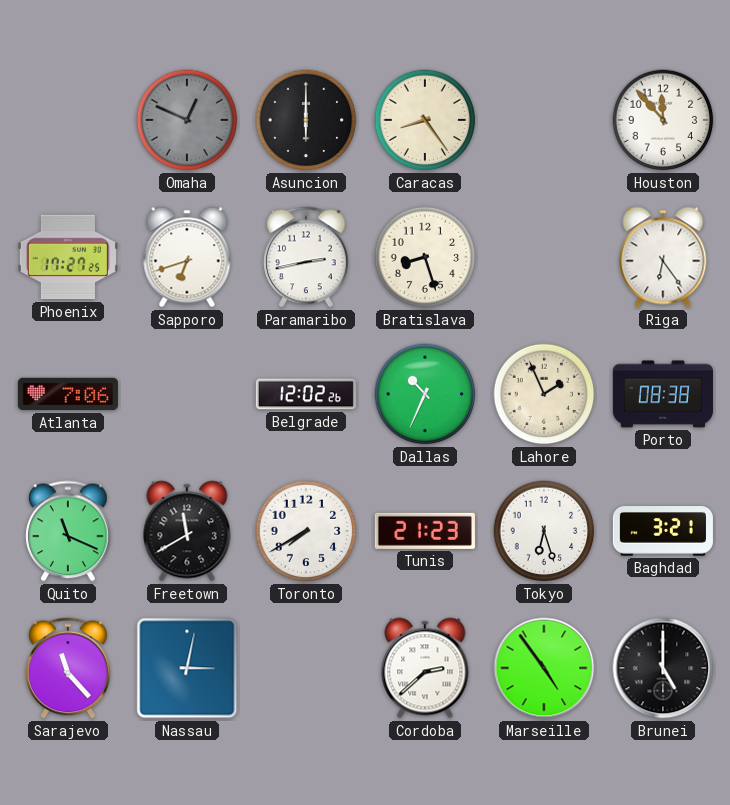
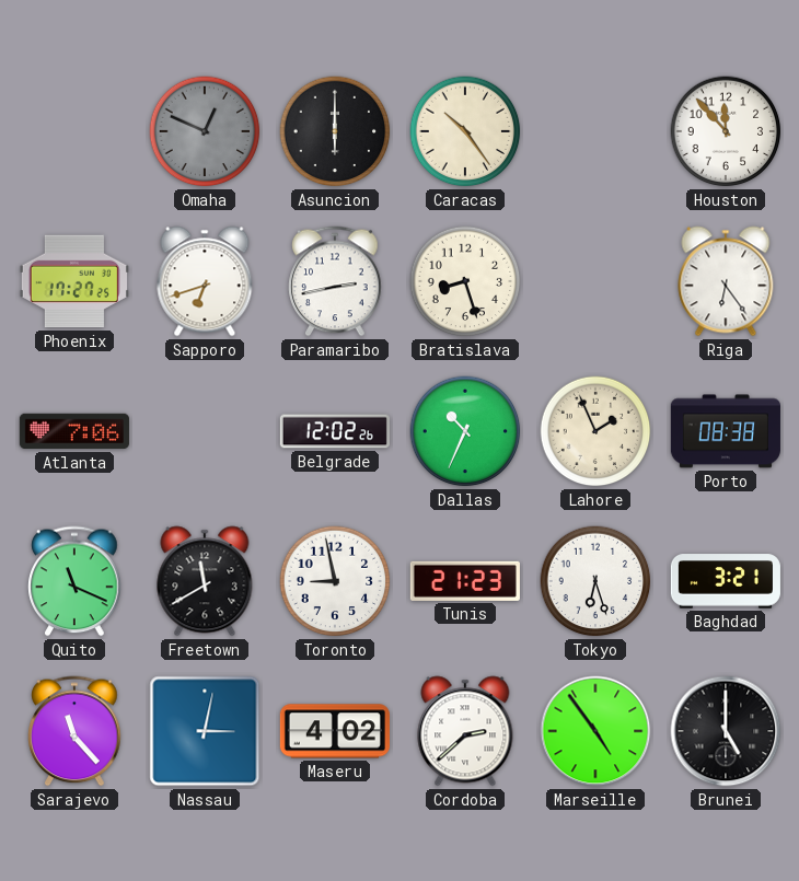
Caracas: 8:24 -> 10:24 (465, 131)
Toronto: 7:40 -> 8:58 (335, 581)
Maseru: none -> 4:02 (335, 731)
